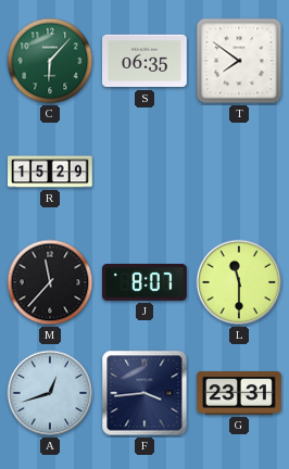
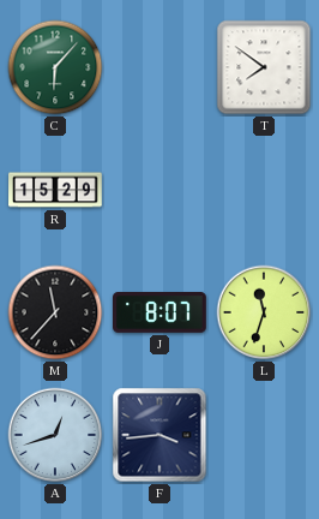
S: 06:35 -> none (146, 61)
L: 11:30 -> 11:33 (264, 312)
G: 23:31 -> none (239, 394)
